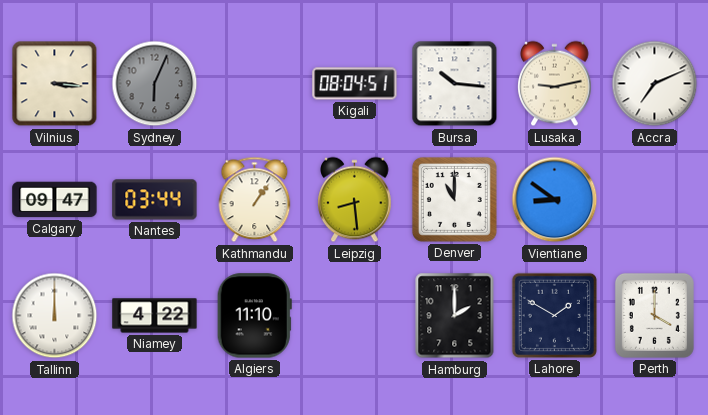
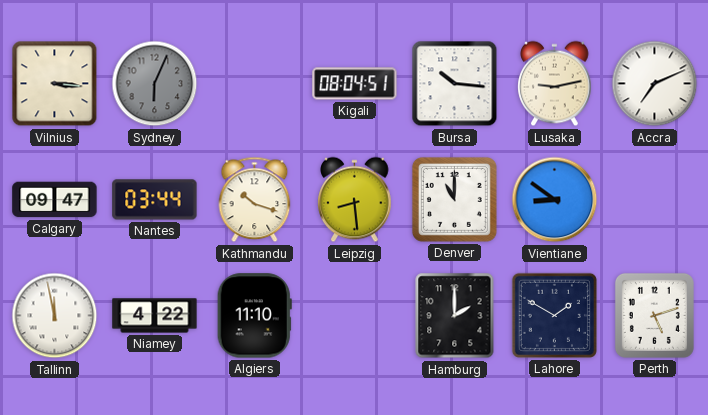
Kathmandu: 1:06 -> 10:18 (255, 200)
Tallinn: 12:00 -> 11:58 (55, 316)
Perth: 4:00 -> 5:12 (654, 315)
